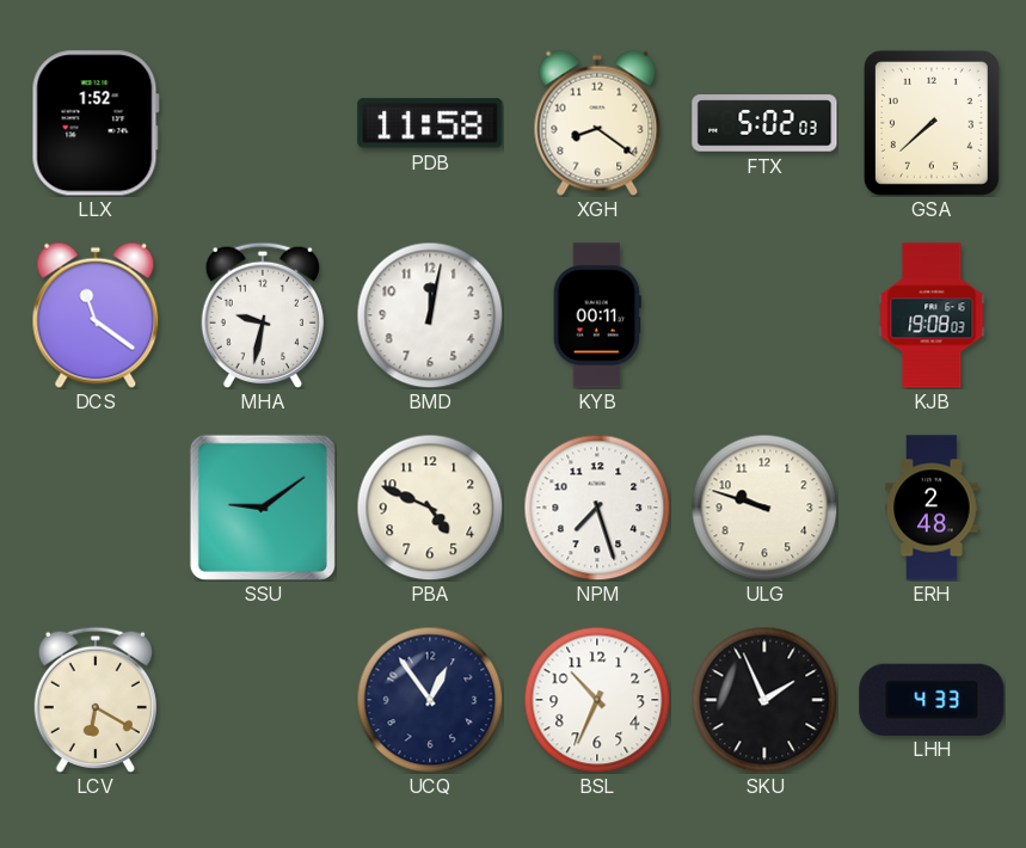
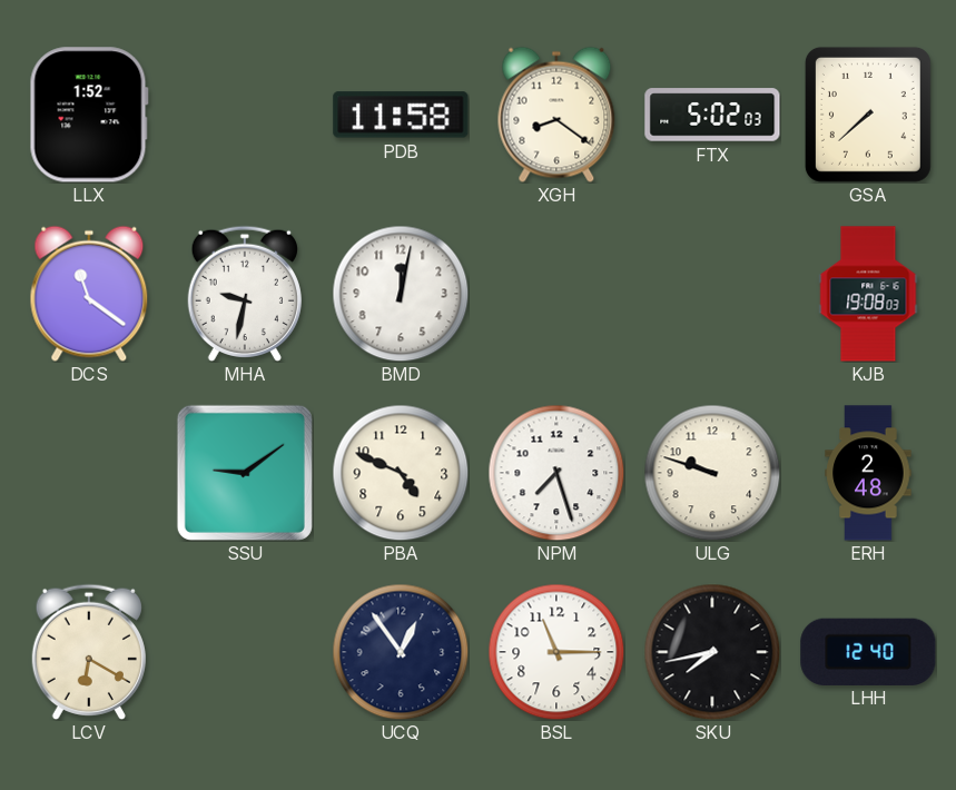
KYB: 00:11 -> none (597, 315)
BSL: 10:34 -> 11:15 (556, 652)
SKU: 1:56 -> 7:43 (712, 652)
LHH: 4:33 -> 12:40 (868, 651)
